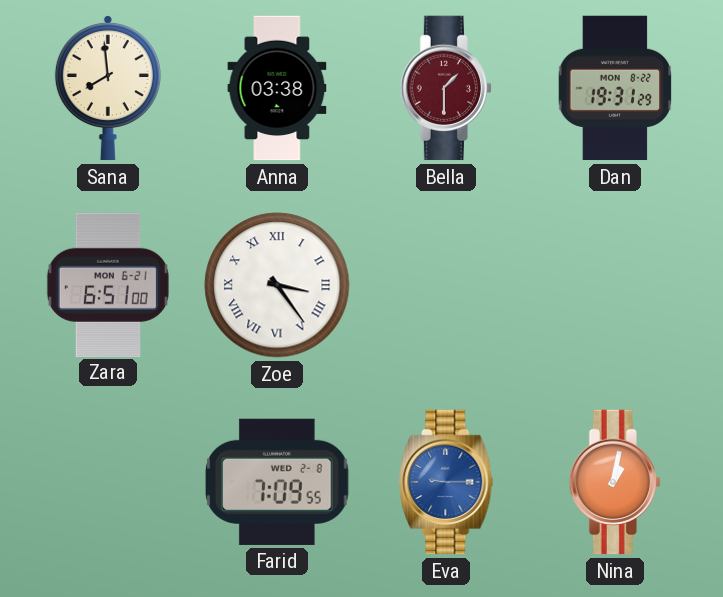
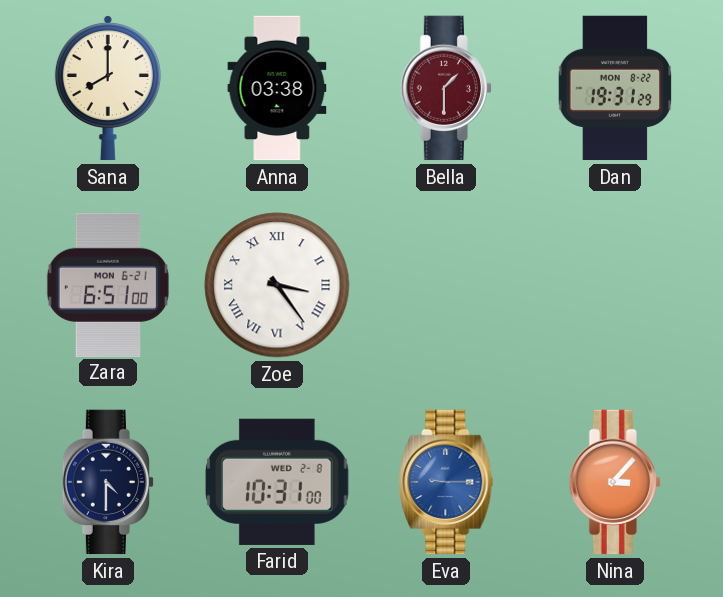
Sana: 7:59 -> 8:00 (108, 88)
Kira: none -> 4:30 (107, 482)
Farid: 7:09 -> 10:31 (277, 482)
Nina: 1:02 -> 3:07 (614, 482)
